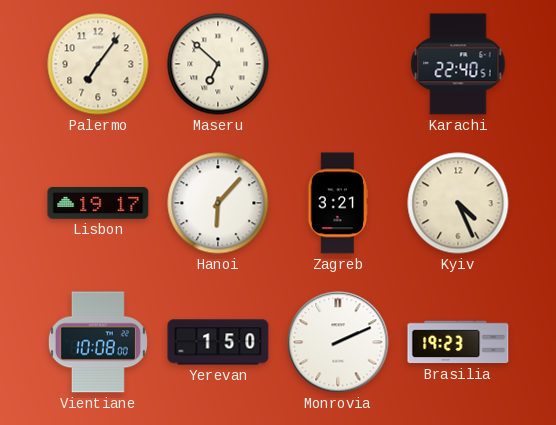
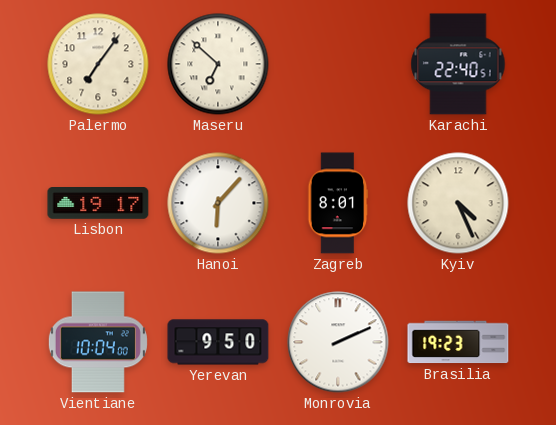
Zagreb: 3:21 -> 8:01 (338, 203)
Vientiane: 10:08 -> 10:04 (98, 342)
Yerevan: 1:50 -> 9:50 (218, 342)
